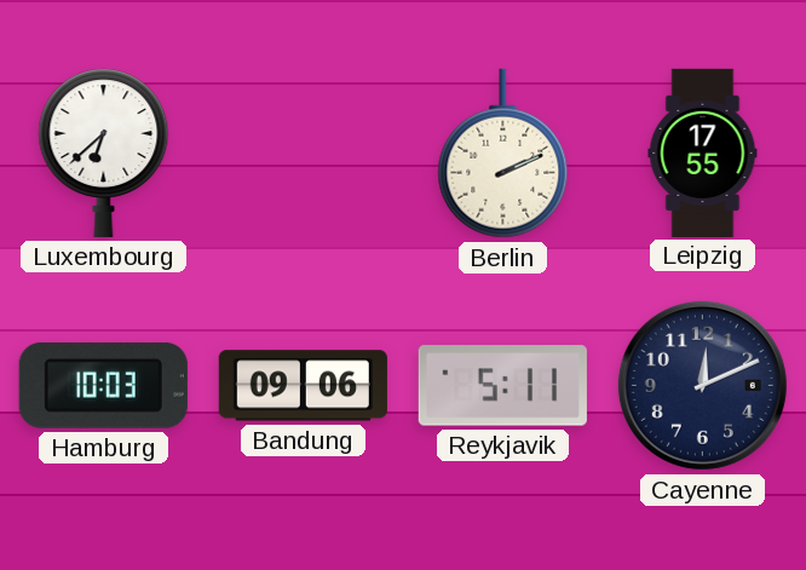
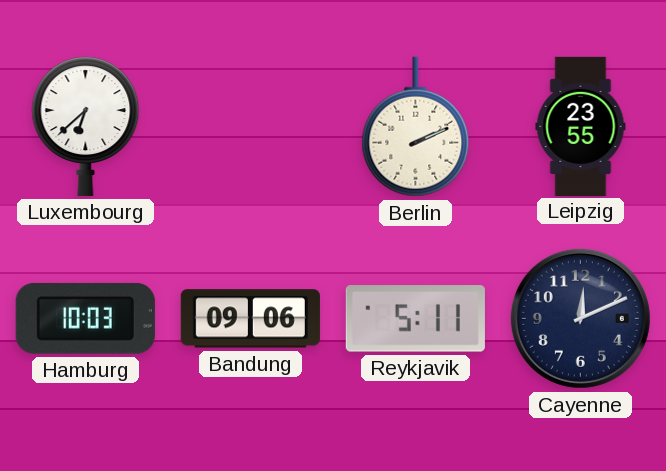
Leipzig: 17:55 -> 23:55 (581, 126)
